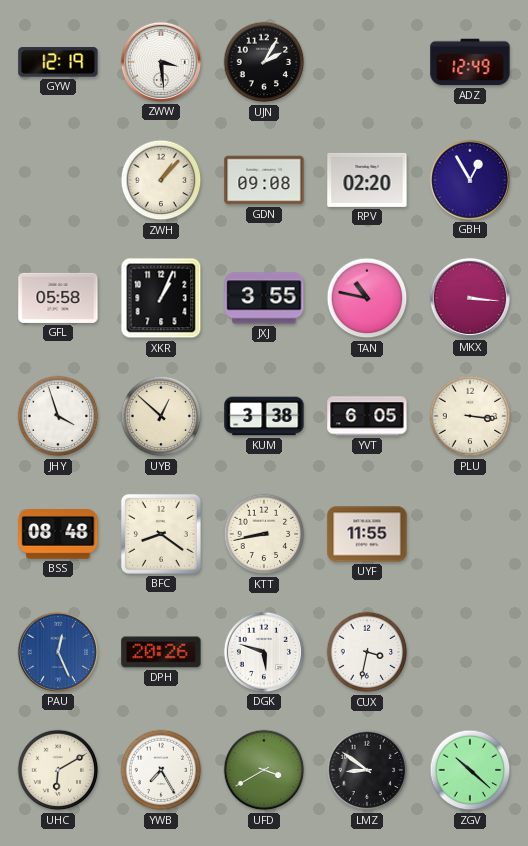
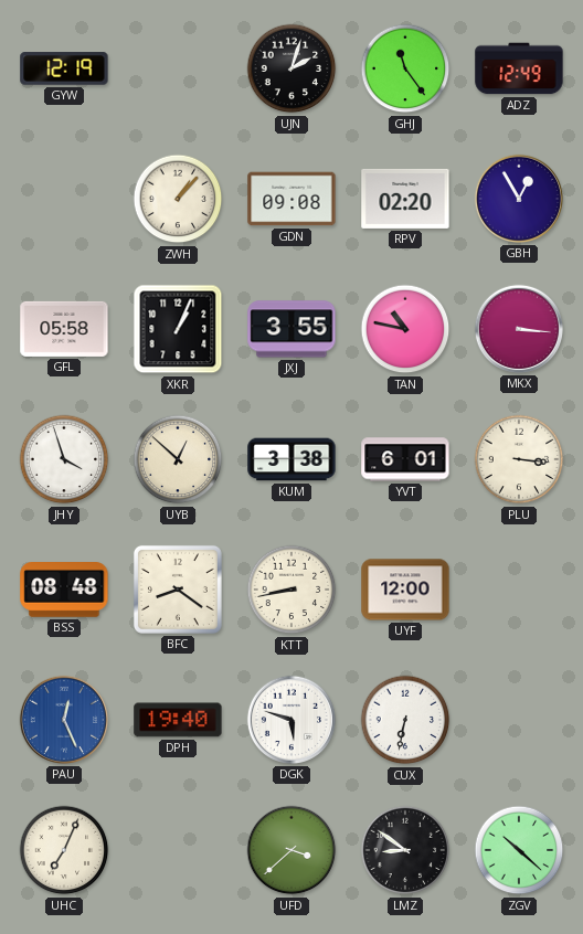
ZWW: 3:29 -> none (161, 62)
UJN: 2:05 -> 2:03 (291, 68)
GHJ: none -> 11:24 (405, 68)
YVT: 6:05 -> 6:01 (405, 459)
UYF: 11:55 -> 12:00 (405, 590)
DPH: 20:26 -> 19:40 (178, 720)
CUX: 3:32 -> 6:32 (405, 720)
UHC: 6:10 -> 7:04 (64, 850)
YWB: 7:25 -> none (161, 770)
UFD: 3:40 -> 3:38 (291, 850)
